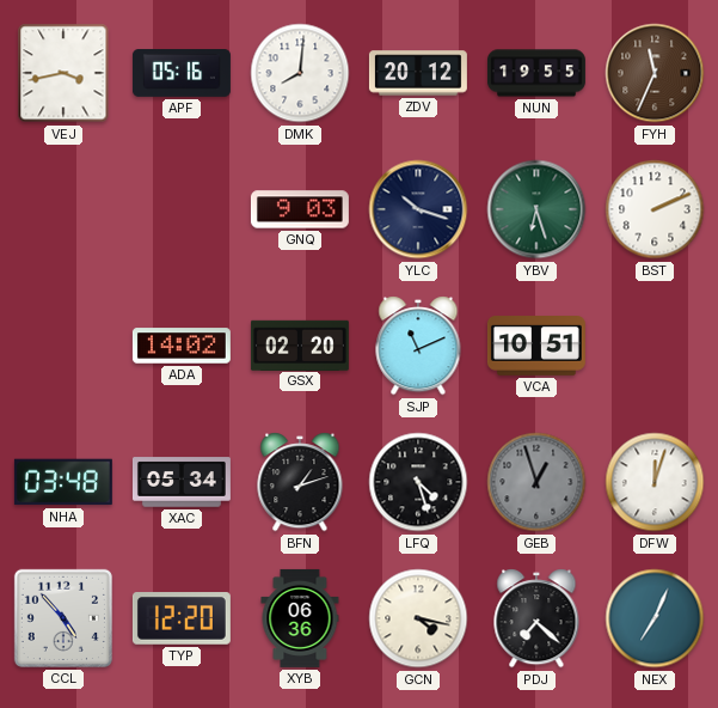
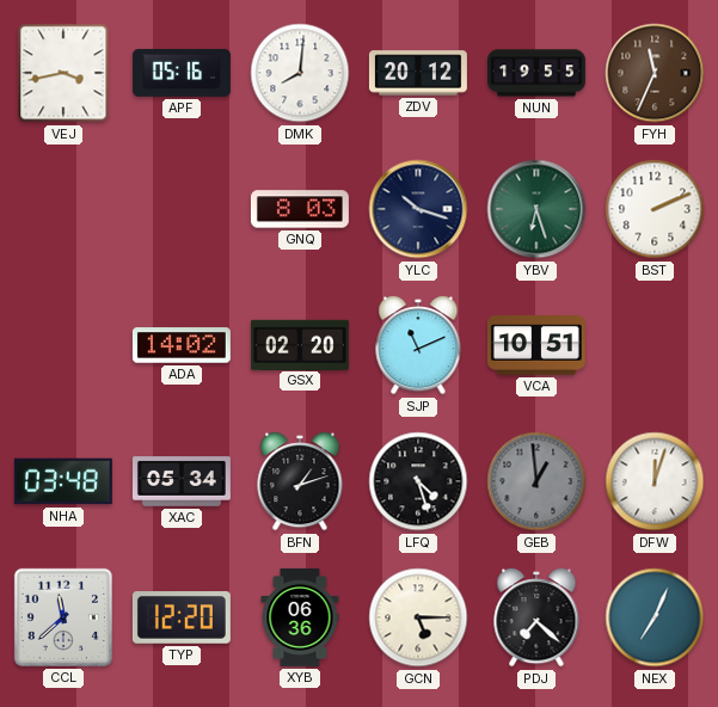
GNQ: 9:03 -> 8:03 (300, 209)
GEB: 12:57 -> 12:59 (536, 481)
CCL: 4:53 -> 11:38 (63, 617)
GCN: 4:17 -> 5:15 (418, 617)
